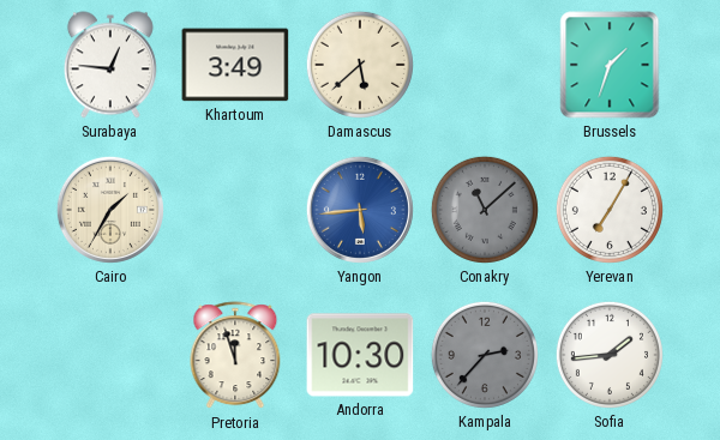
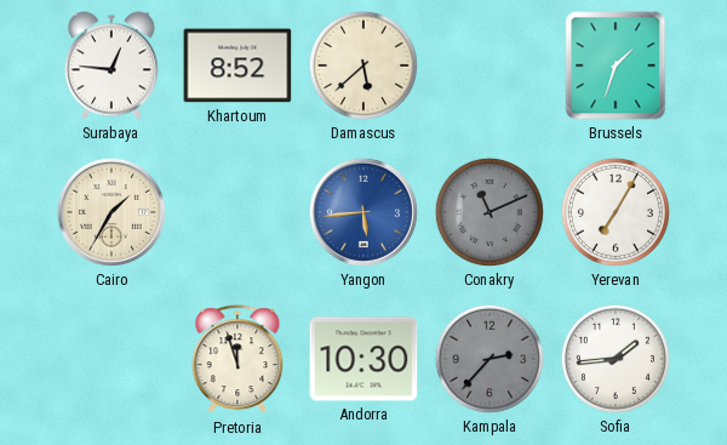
Khartoum: 3:49 -> 8:52 (237, 65)
Conakry: 11:08 -> 11:11 (490, 212)
